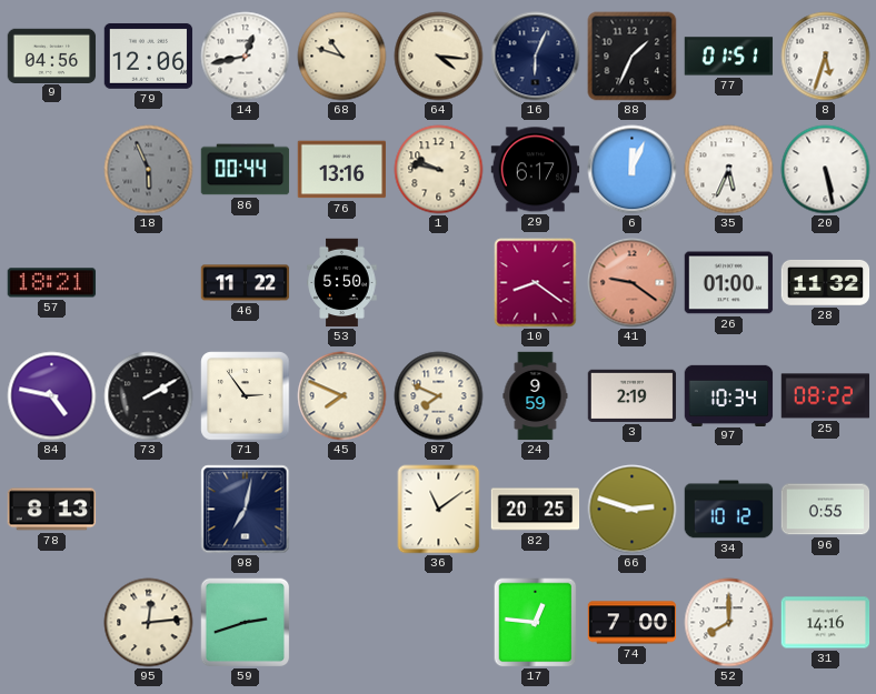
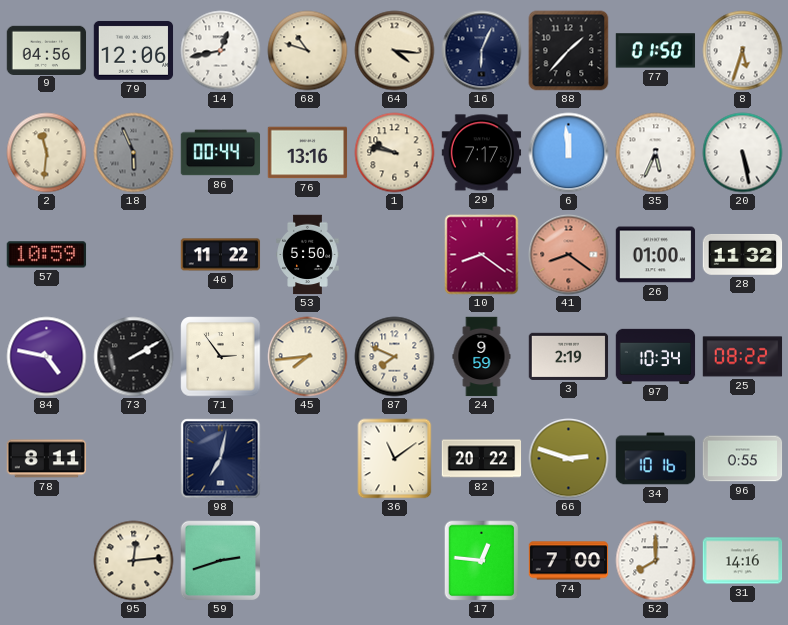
88: 1:34 -> 1:37 (569, 51)
77: 01:51 -> 01:50 (656, 51)
2: none -> 11:31 (47, 153)
29: 6:17 -> 7:17 (482, 153)
6: 12:04 -> 11:59 (569, 153)
57: 18:21 -> 10:59 (47, 255)
41: 9:21 -> 8:21 (569, 255)
45: 7:49 -> 7:44 (308, 357)
78: 8:13 -> 8:11 (47, 459)
82: 20:25 -> 20:22 (482, 459)
34: 10:12 -> 10:16 (656, 459)
